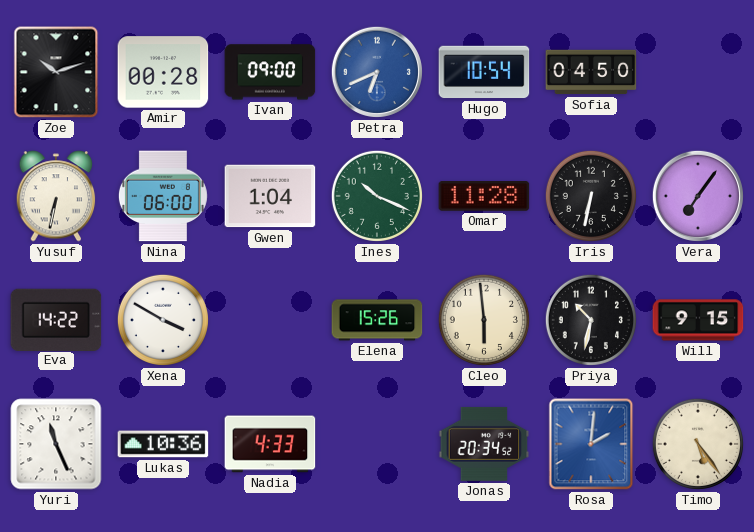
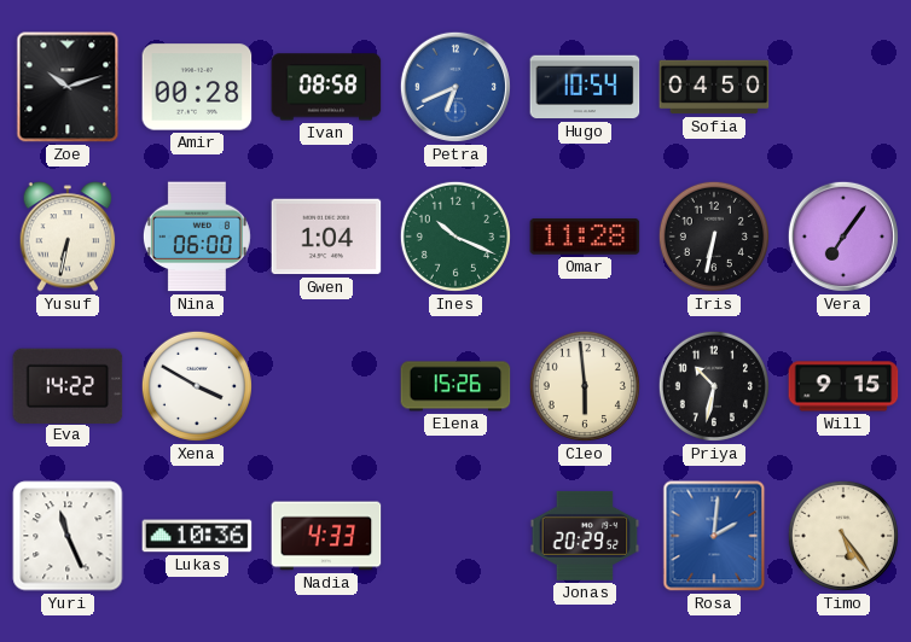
Ivan: 09:00 -> 08:58 (326, 87)
Jonas: 20:34 -> 20:29 (585, 536)
